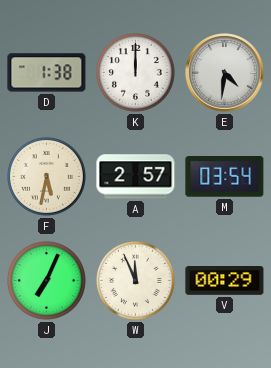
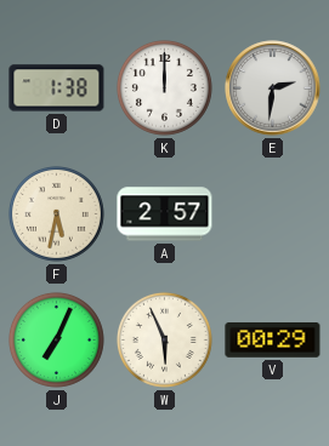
E: 4:31 -> 2:31 (273, 88)
M: 03:54 -> none (225, 177)
W: 11:56 -> 5:56 (164, 339)
